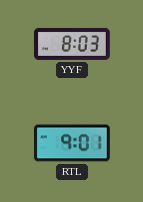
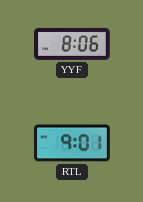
YYF: 8:03 -> 8:06 (73, 44)
